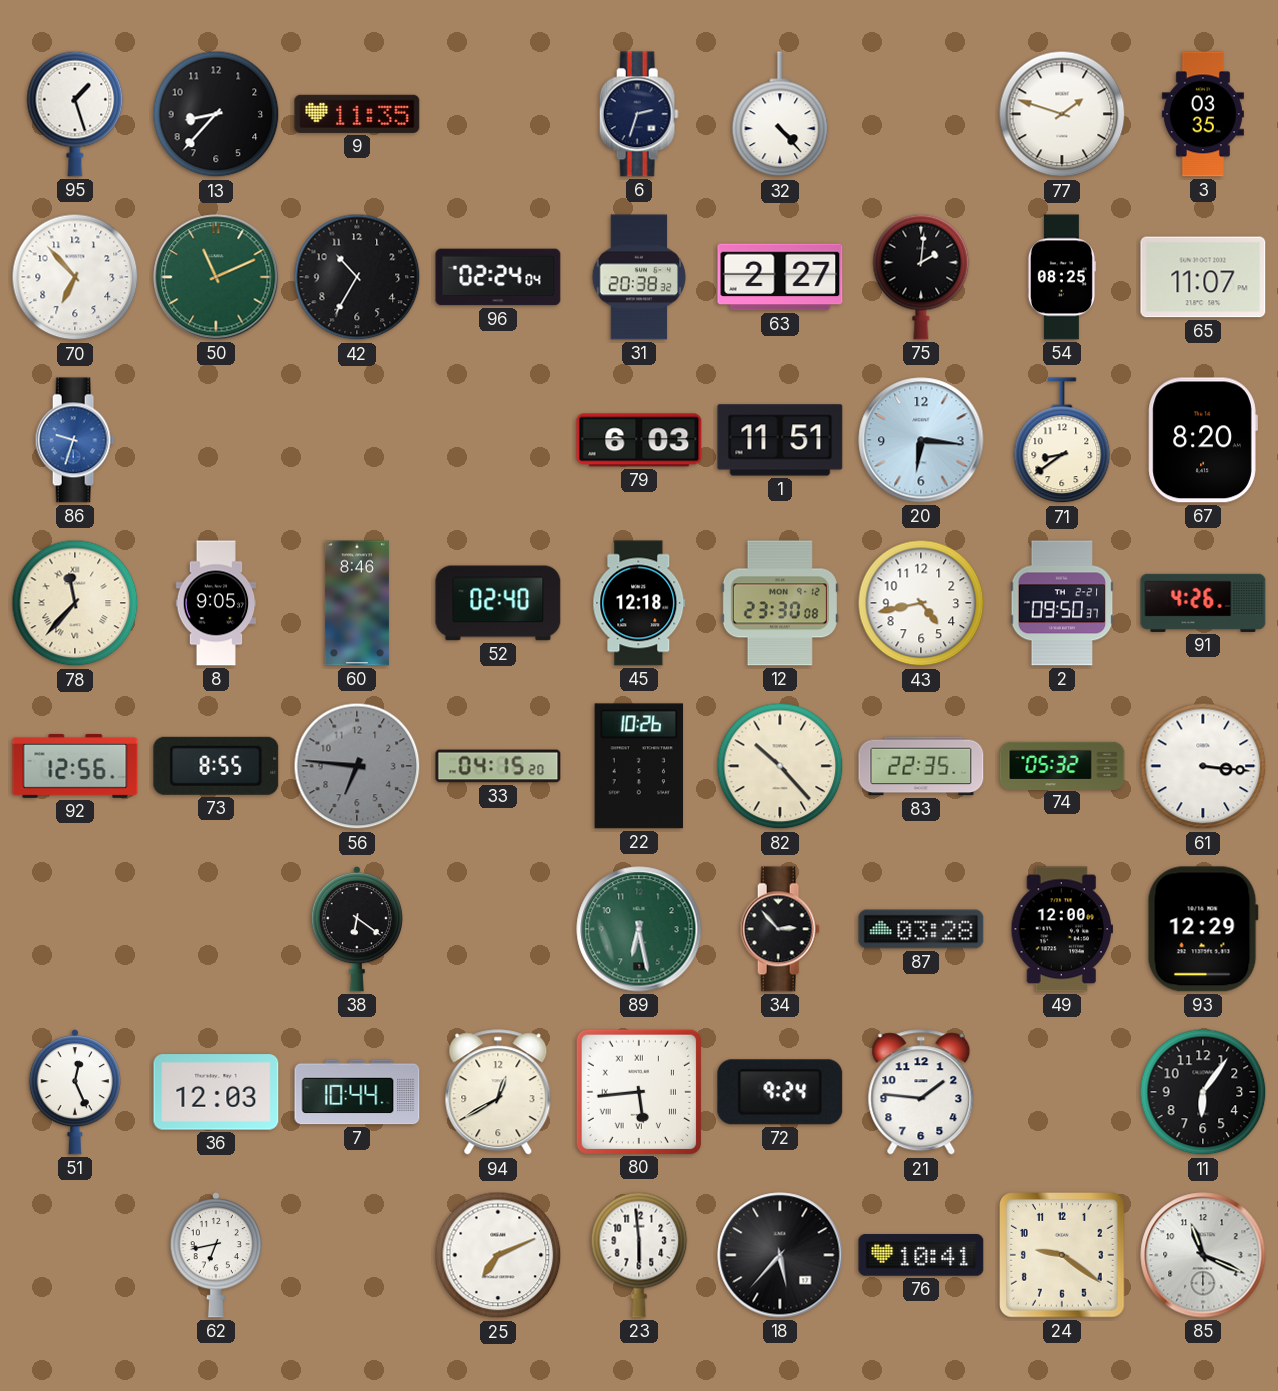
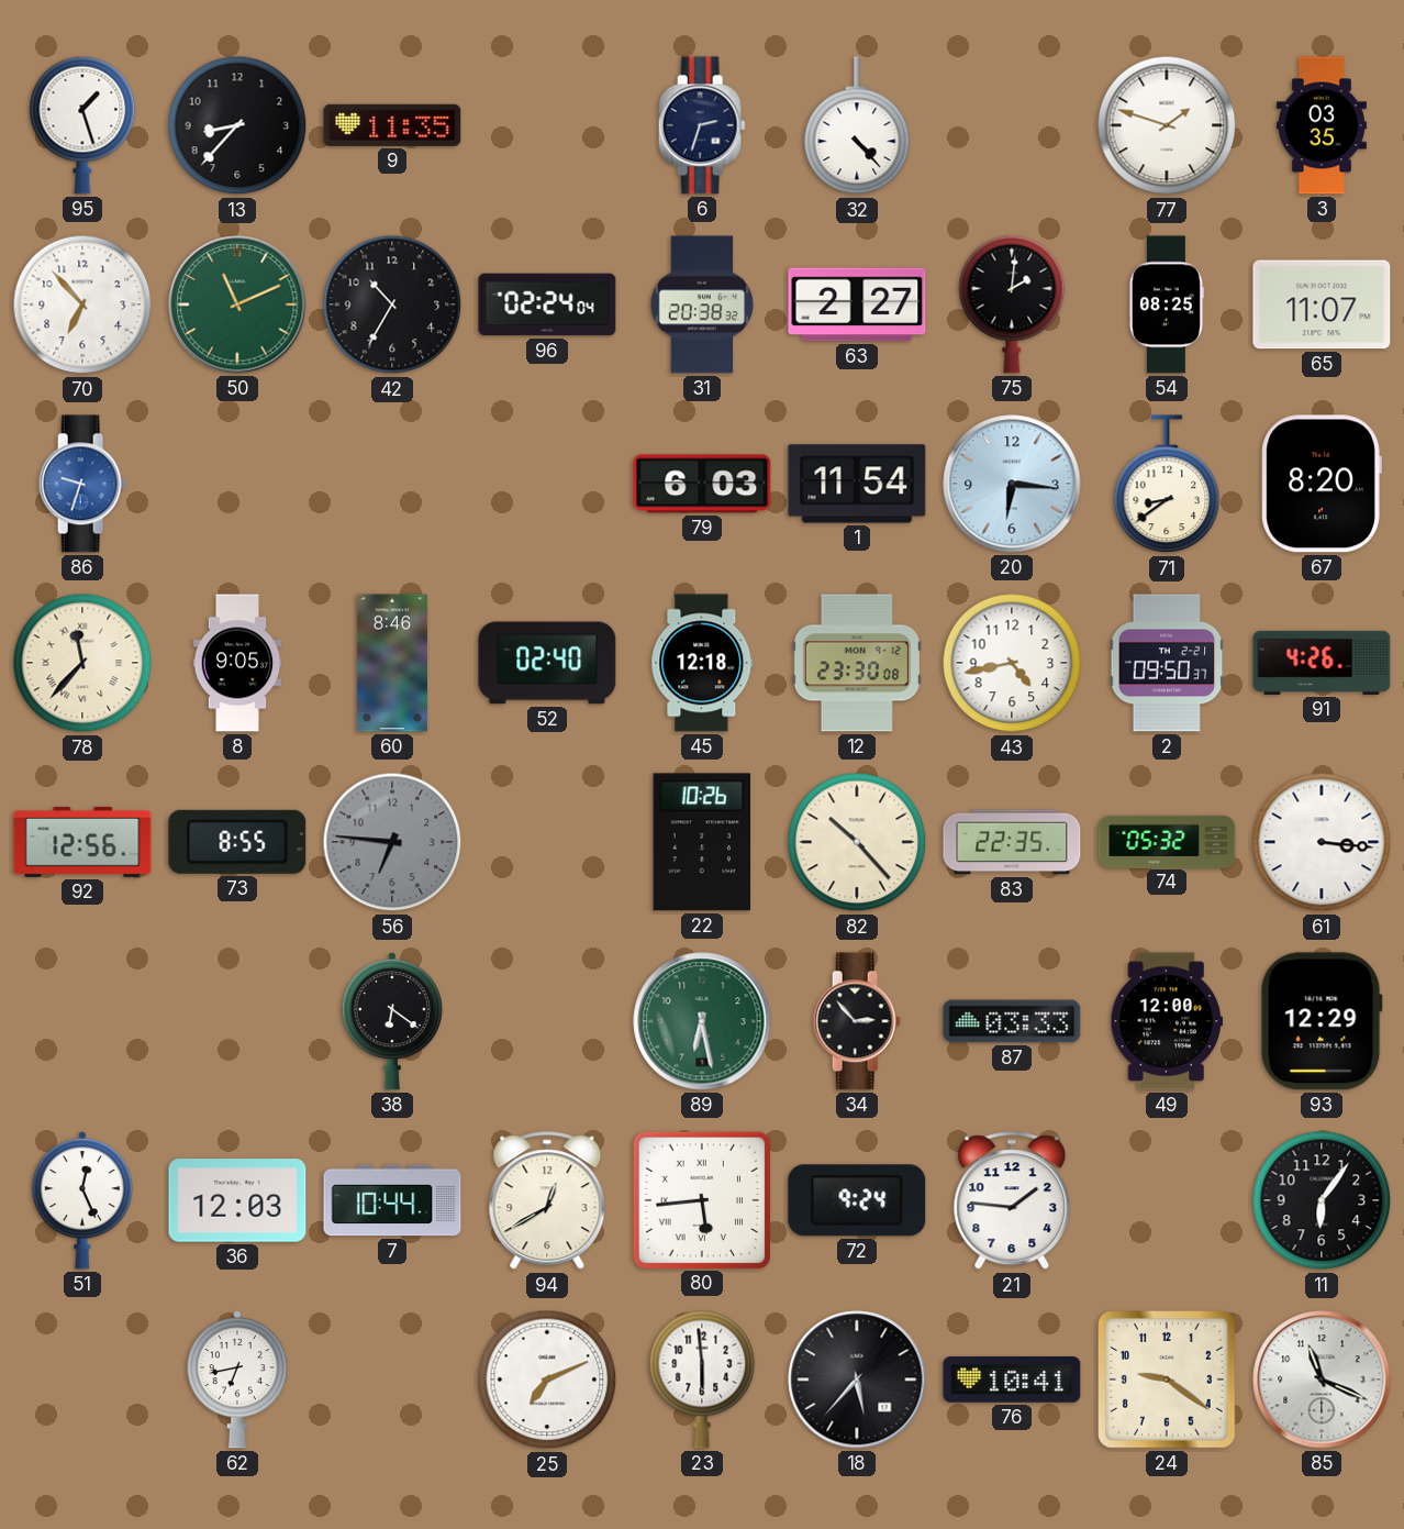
1: 11:51 -> 11:54 (857, 484)
33: 04:15 -> none (498, 766)
87: 03:28 -> 03:33 (1012, 1021)
